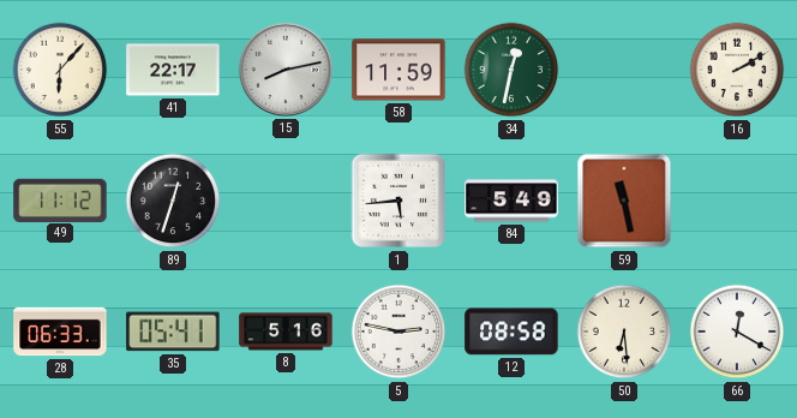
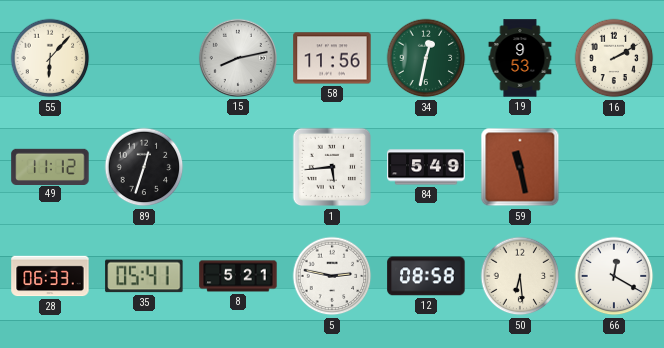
41: 22:17 -> none (173, 70)
58: 11:59 -> 11:56 (332, 58)
19: none -> 9:53 (520, 58)
8: 5:16 -> 5:21 (238, 276)
